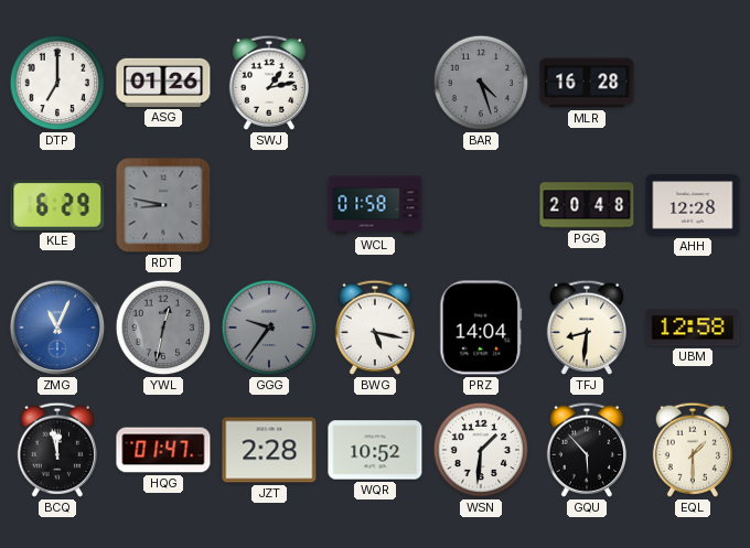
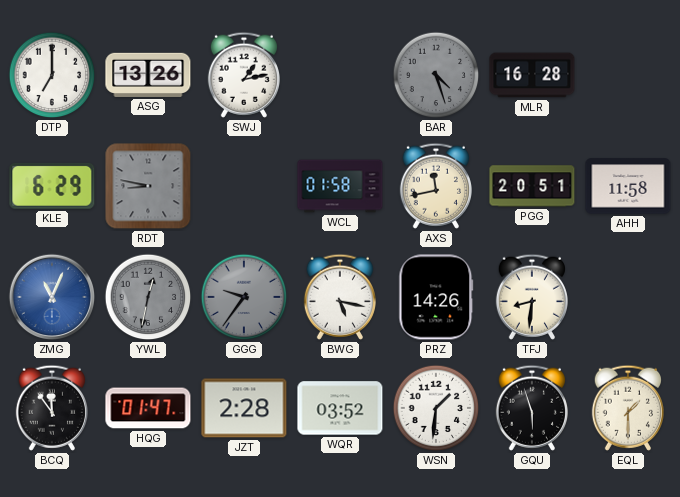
ASG: 01:26 -> 13:26 (148, 75)
AXS: none -> 11:43 (435, 186)
PGG: 20:48 -> 20:51 (532, 186)
AHH: 12:28 -> 11:58 (628, 186)
PRZ: 14:04 -> 14:26 (436, 297)
UBM: 12:58 -> none (693, 327)
BCQ: 11:58 -> 11:54 (51, 408)
WQR: 10:52 -> 03:52 (340, 408)
GQU: 5:53 -> 5:57 (531, 408)
